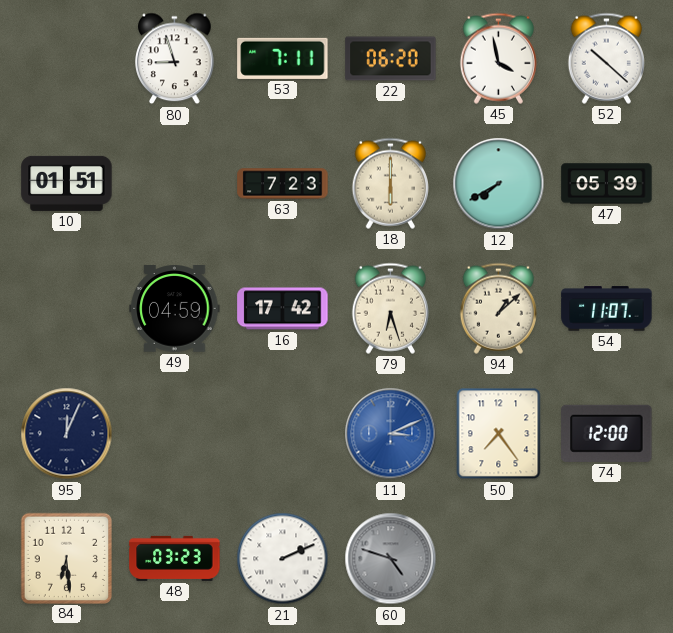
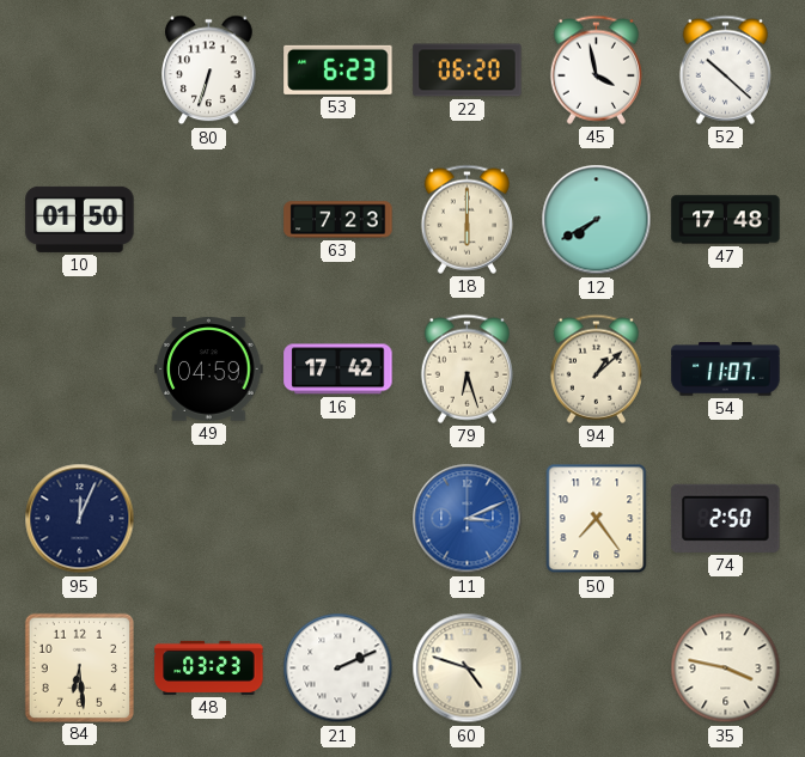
80: 8:57 -> 6:33 (209, 71)
53: 7:11 -> 6:23 (339, 69)
10: 01:51 -> 01:50 (80, 219)
47: 05:39 -> 17:48 (726, 220)
74: 12:00 -> 2:50 (726, 518)
60 dial: grey -> cream (468, 669)
35: none -> 3:47 (726, 669)
